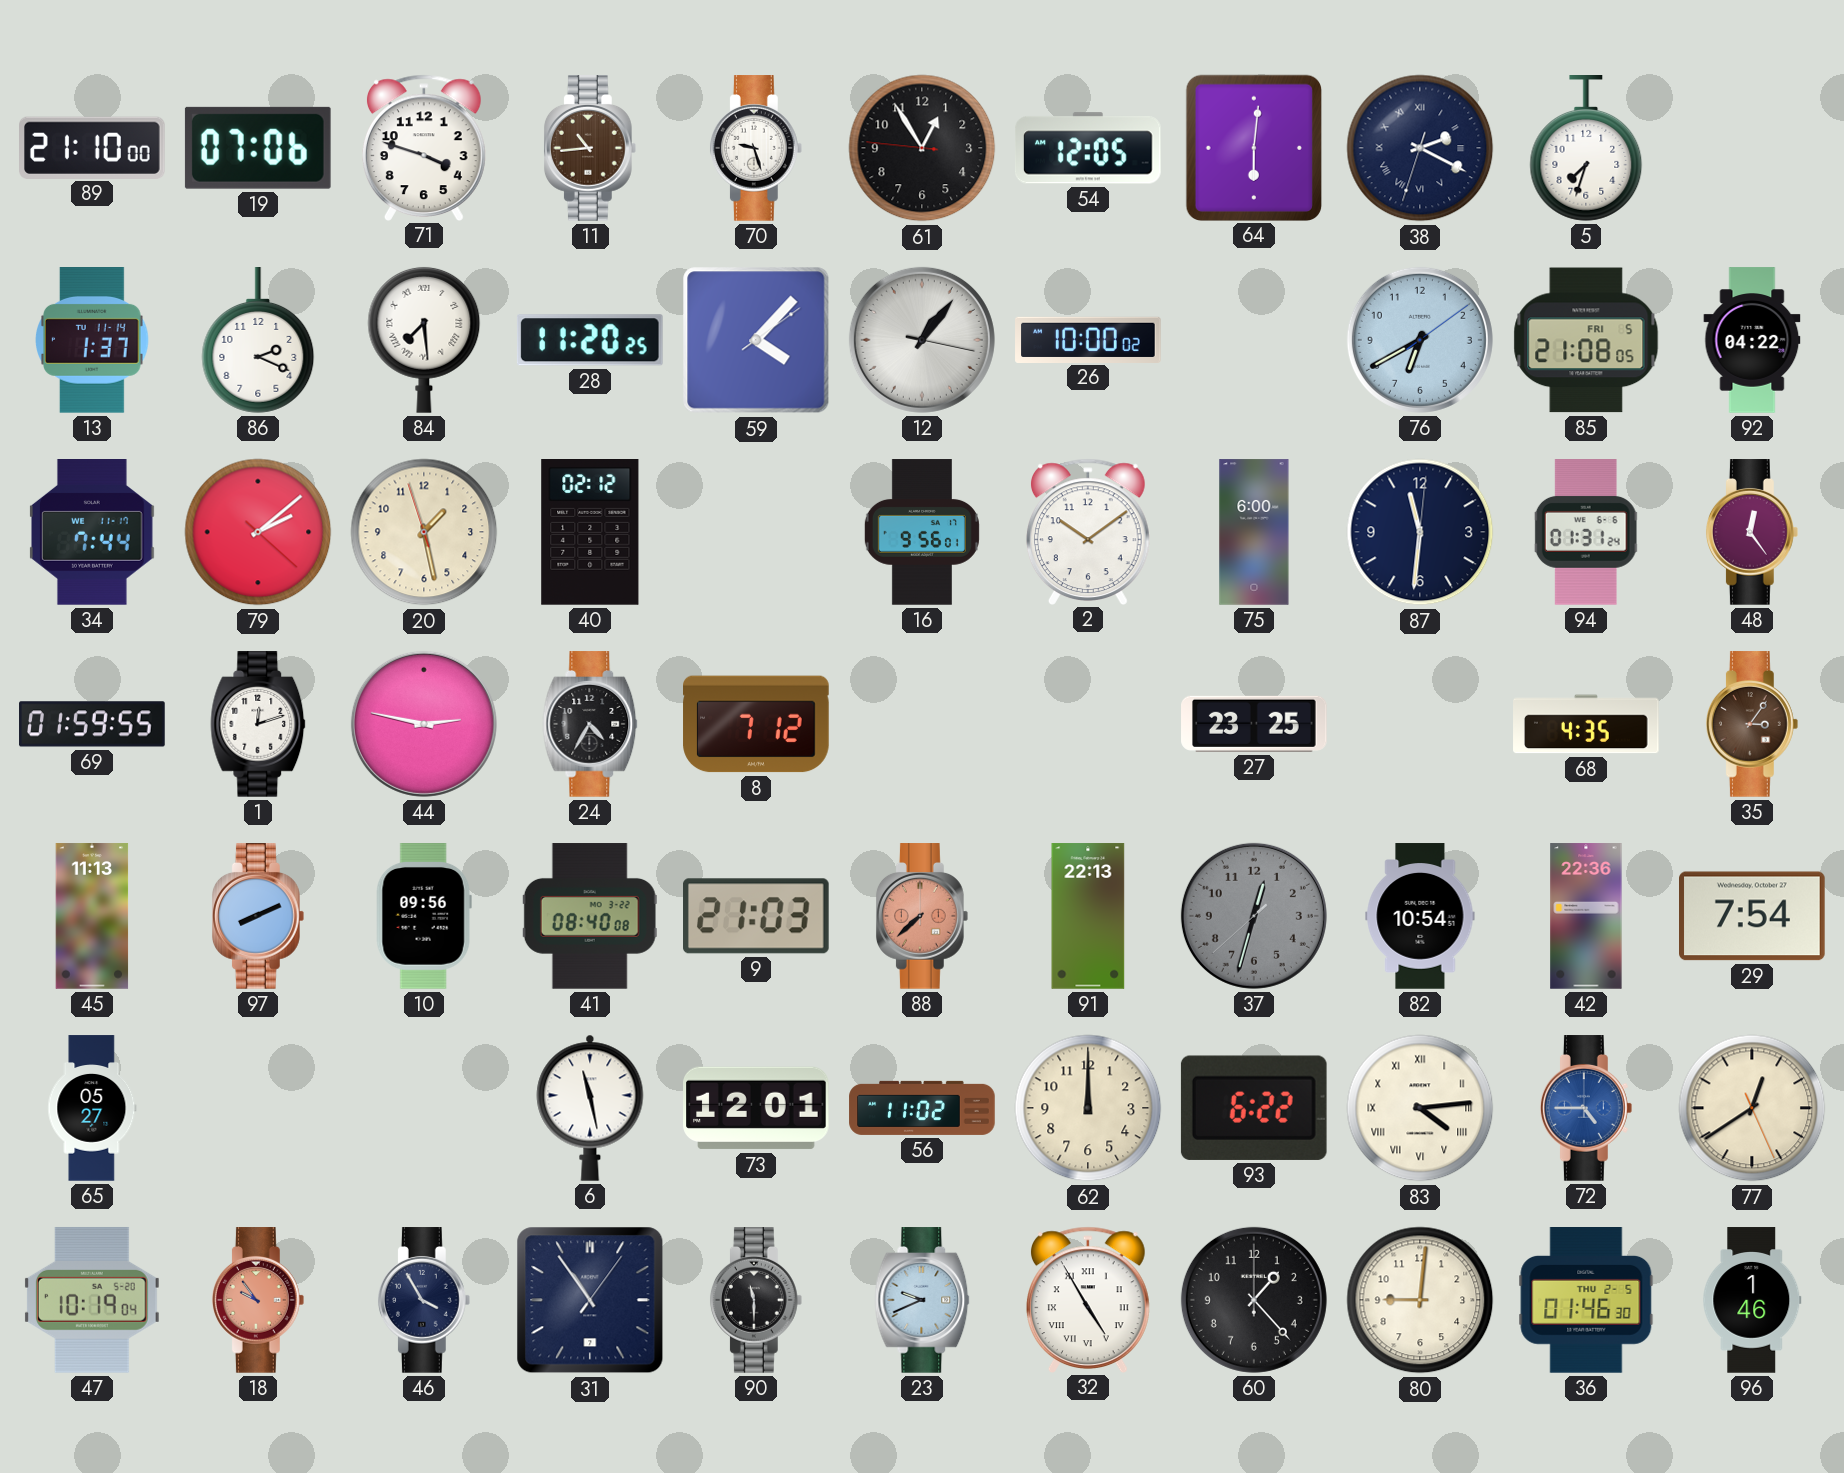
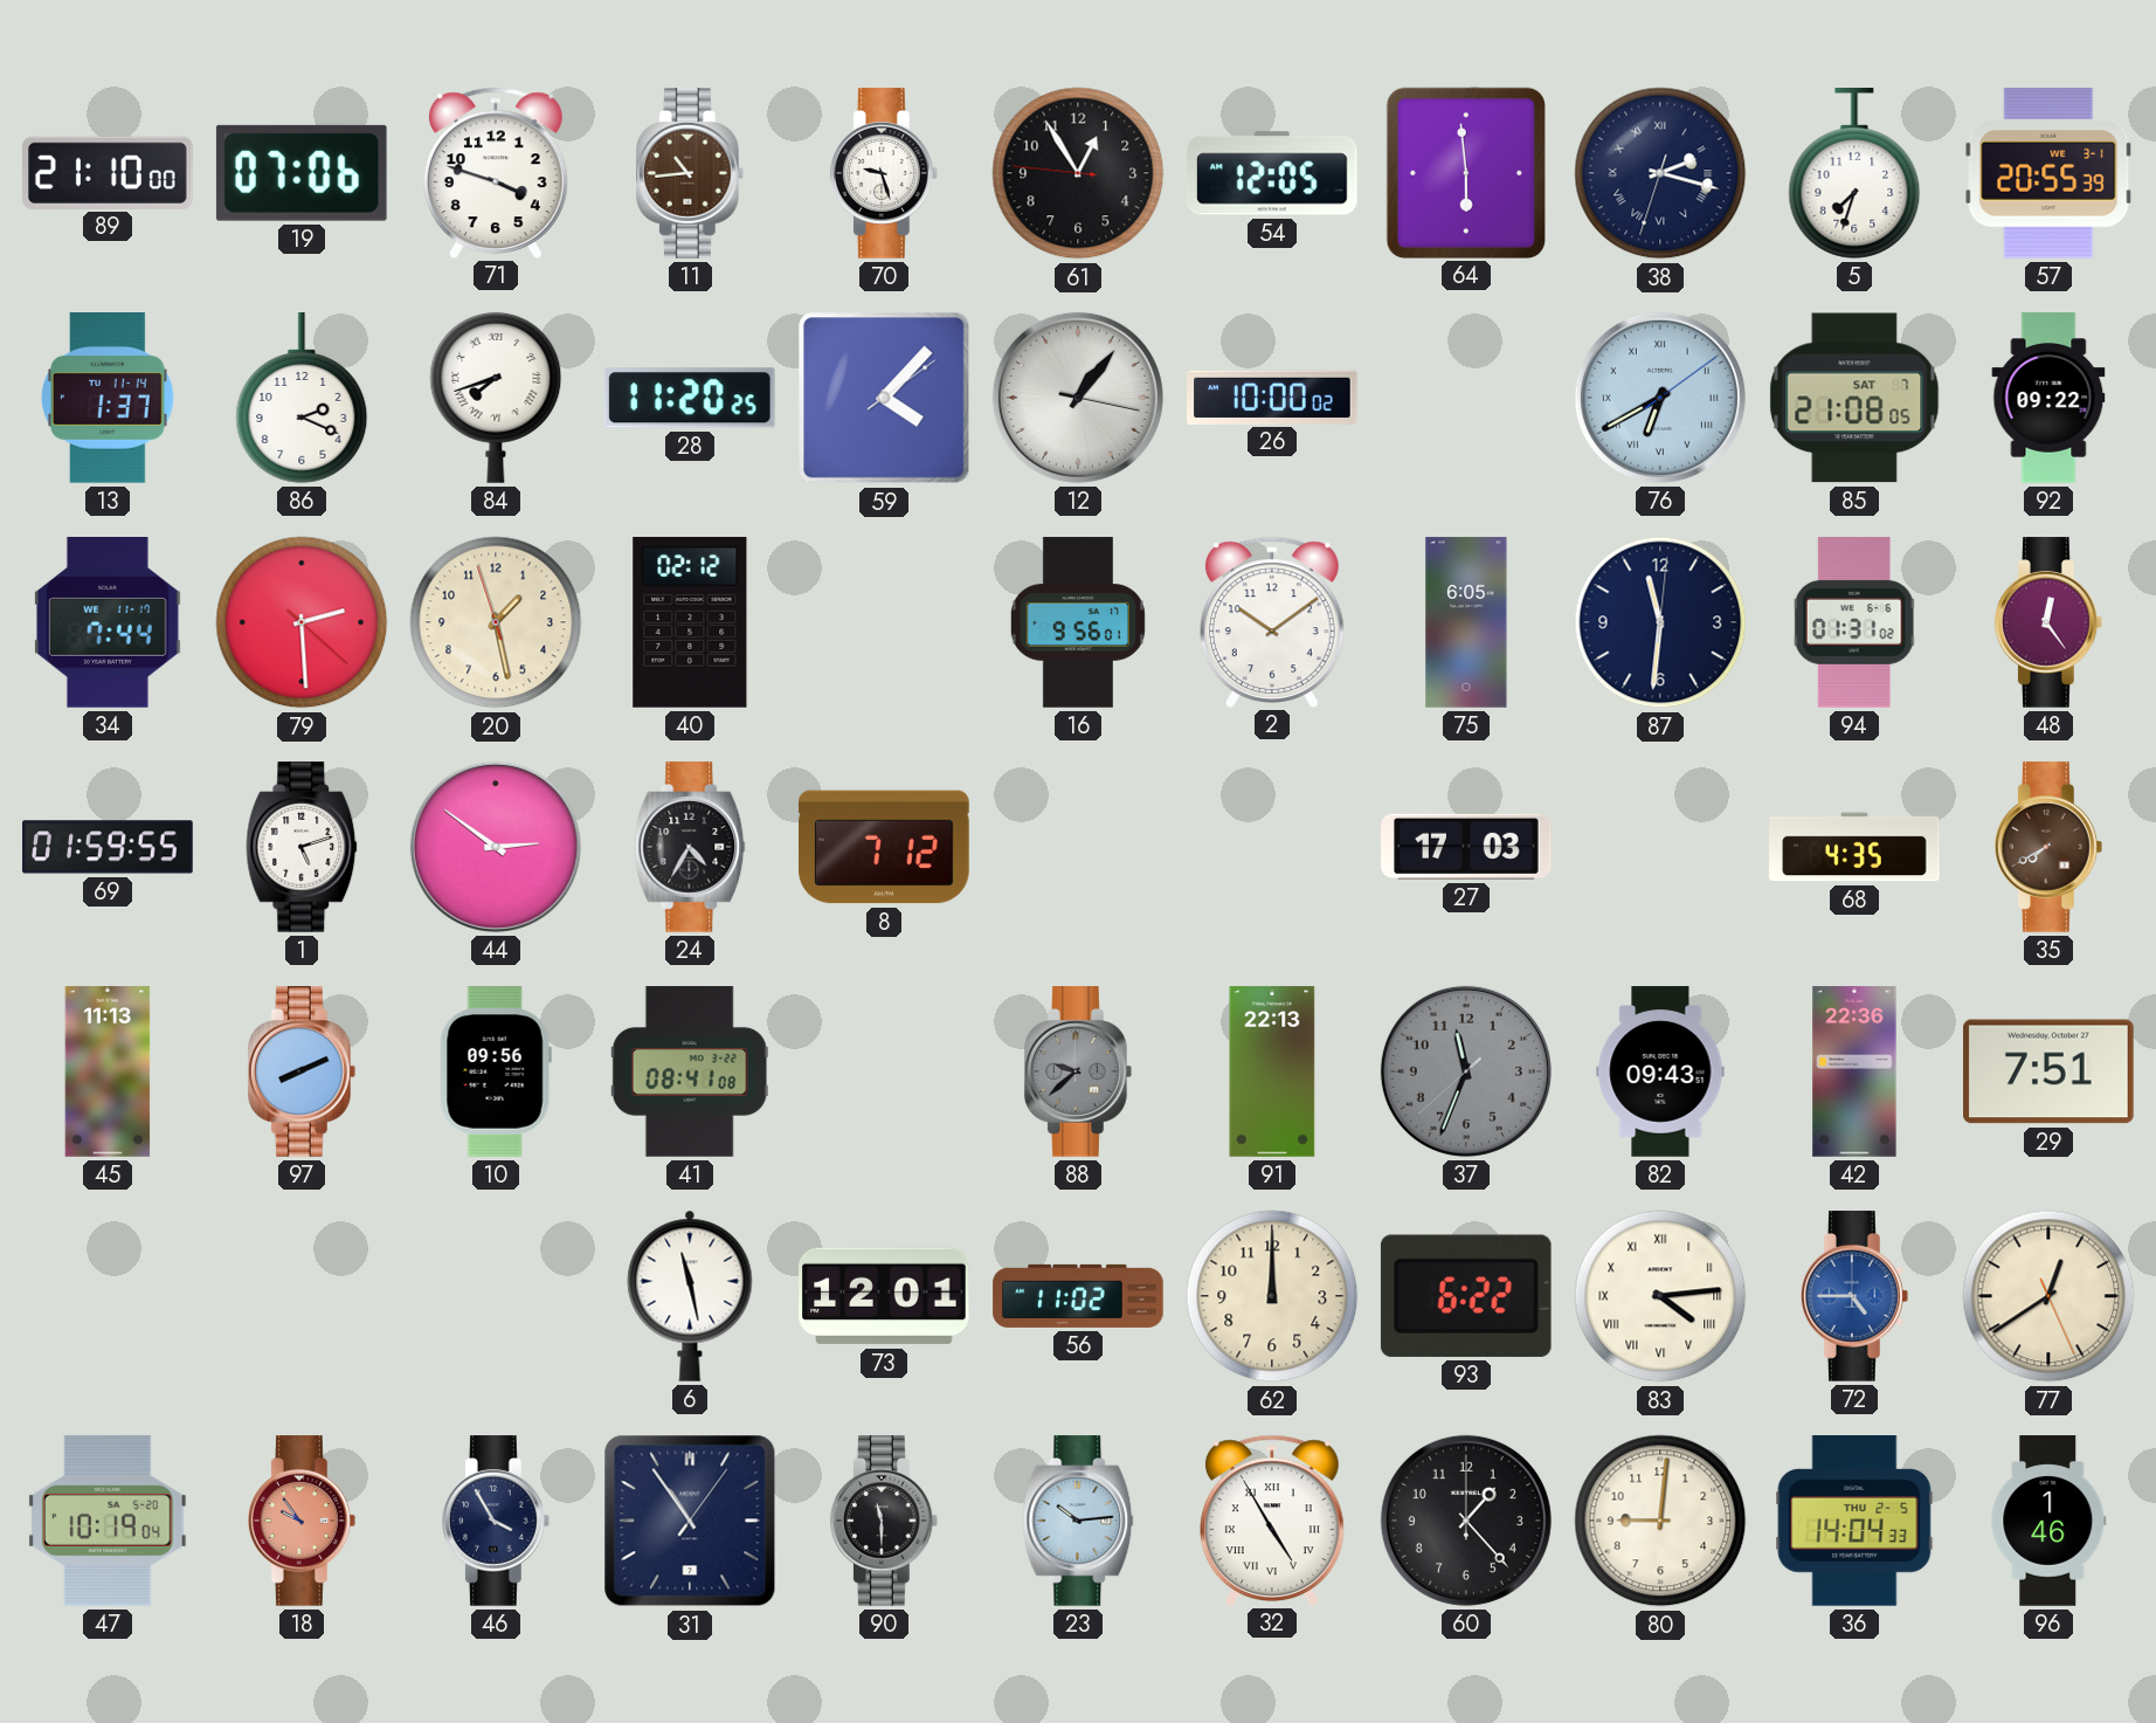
64: 6:01 -> 5:59 (1465, 172)
38: 2:19 -> 2:17 (1660, 173)
57: none -> 20:55 (2048, 173)
84: 7:29 -> 7:42 (496, 398)
76 numerals: Arabic -> Roman (1660, 398)
85 date: FRI 5 -> SAT 7 (1854, 398)
92: 04:22 -> 09:22 (2048, 398)
79: 2:08 -> 2:29 (302, 622)
75: 6:00 -> 6:05 (1466, 622)
94: 01:31:24 -> 01:31:02 (1854, 622)
1: 12:12 -> 5:12 (302, 847)
44: 2:47 -> 2:51 (496, 847)
27: 23:25 -> 17:03 (1466, 847)
35: 3:06 -> 7:40 (2048, 847)
41: 08:40 -> 08:41 (690, 1071)
9: 21:03 -> none (757, 916)
88: 7:38 -> 9:38 (1078, 1071)
88 dial: salmon -> grey (1078, 1071)
37: 12:32 -> 11:33 (1466, 1071)
82: 10:54 -> 09:43 (1660, 1071)
29: 7:54 -> 7:51 (2050, 1071)
65: 05:27 -> none (92, 1108)
23: 9:41 -> 10:14 (1078, 1521)
36: 01:46 -> 14:04 (1854, 1522)
